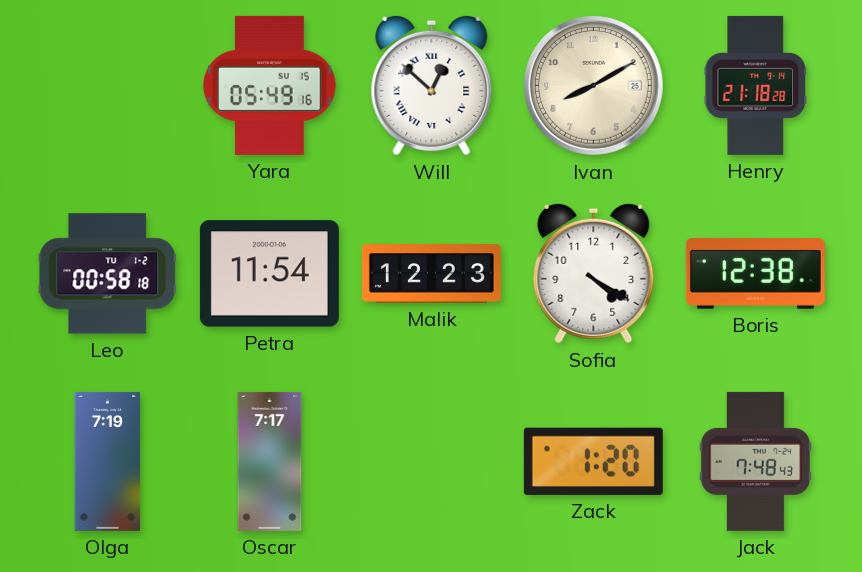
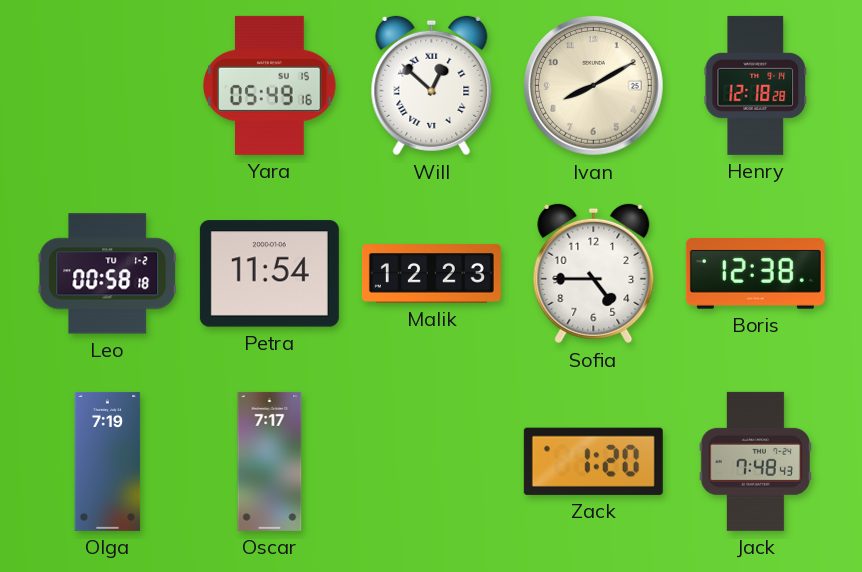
Henry: 21:18 -> 12:18 (755, 85)
Sofia: 4:20 -> 4:45 (594, 274)
